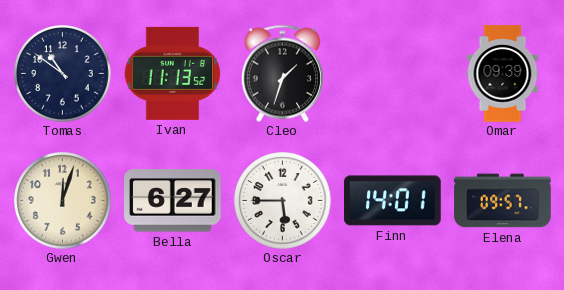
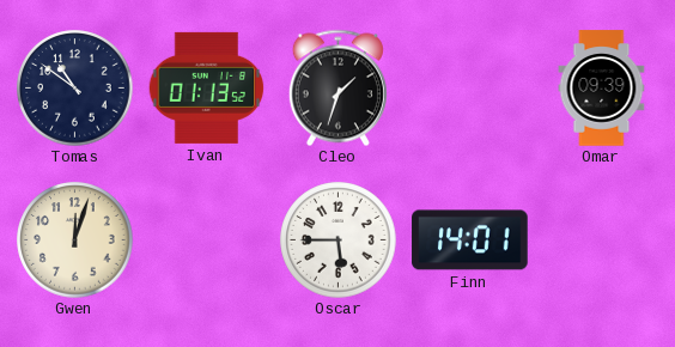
Ivan: 11:13 -> 01:13 (206, 87)
Bella: 6:27 -> none (173, 201)
Elena: 09:57 -> none (503, 201)
